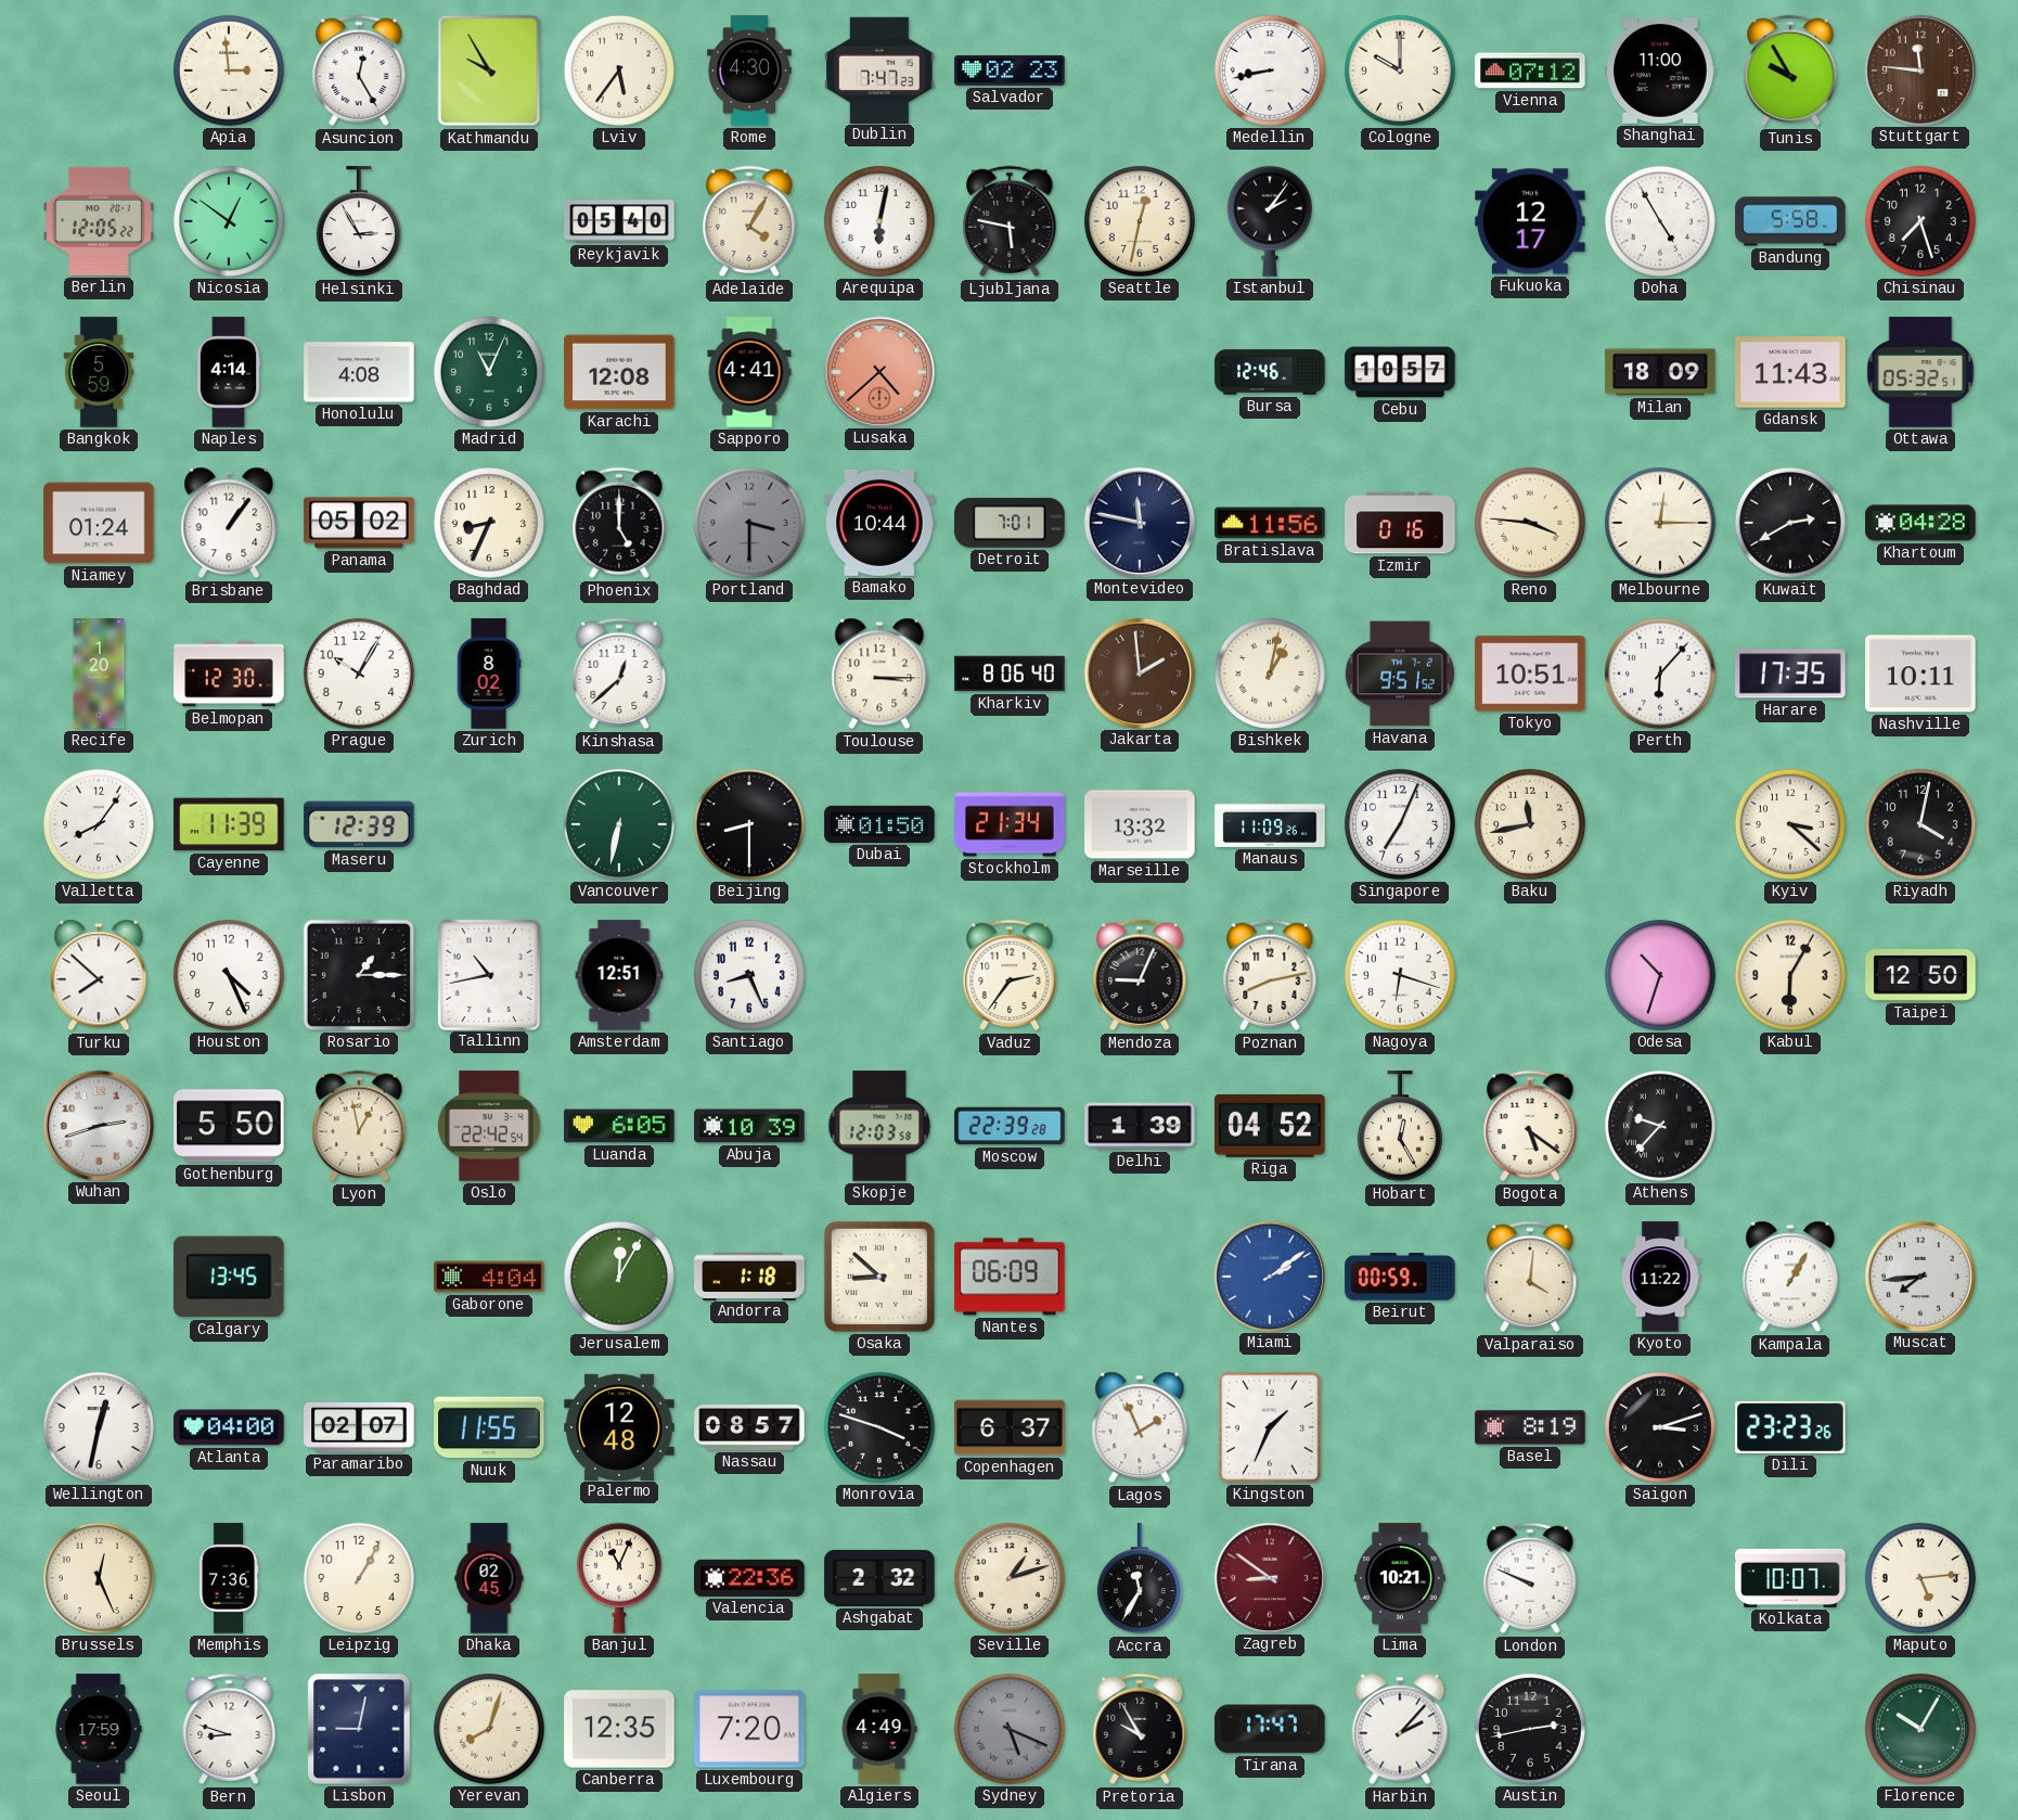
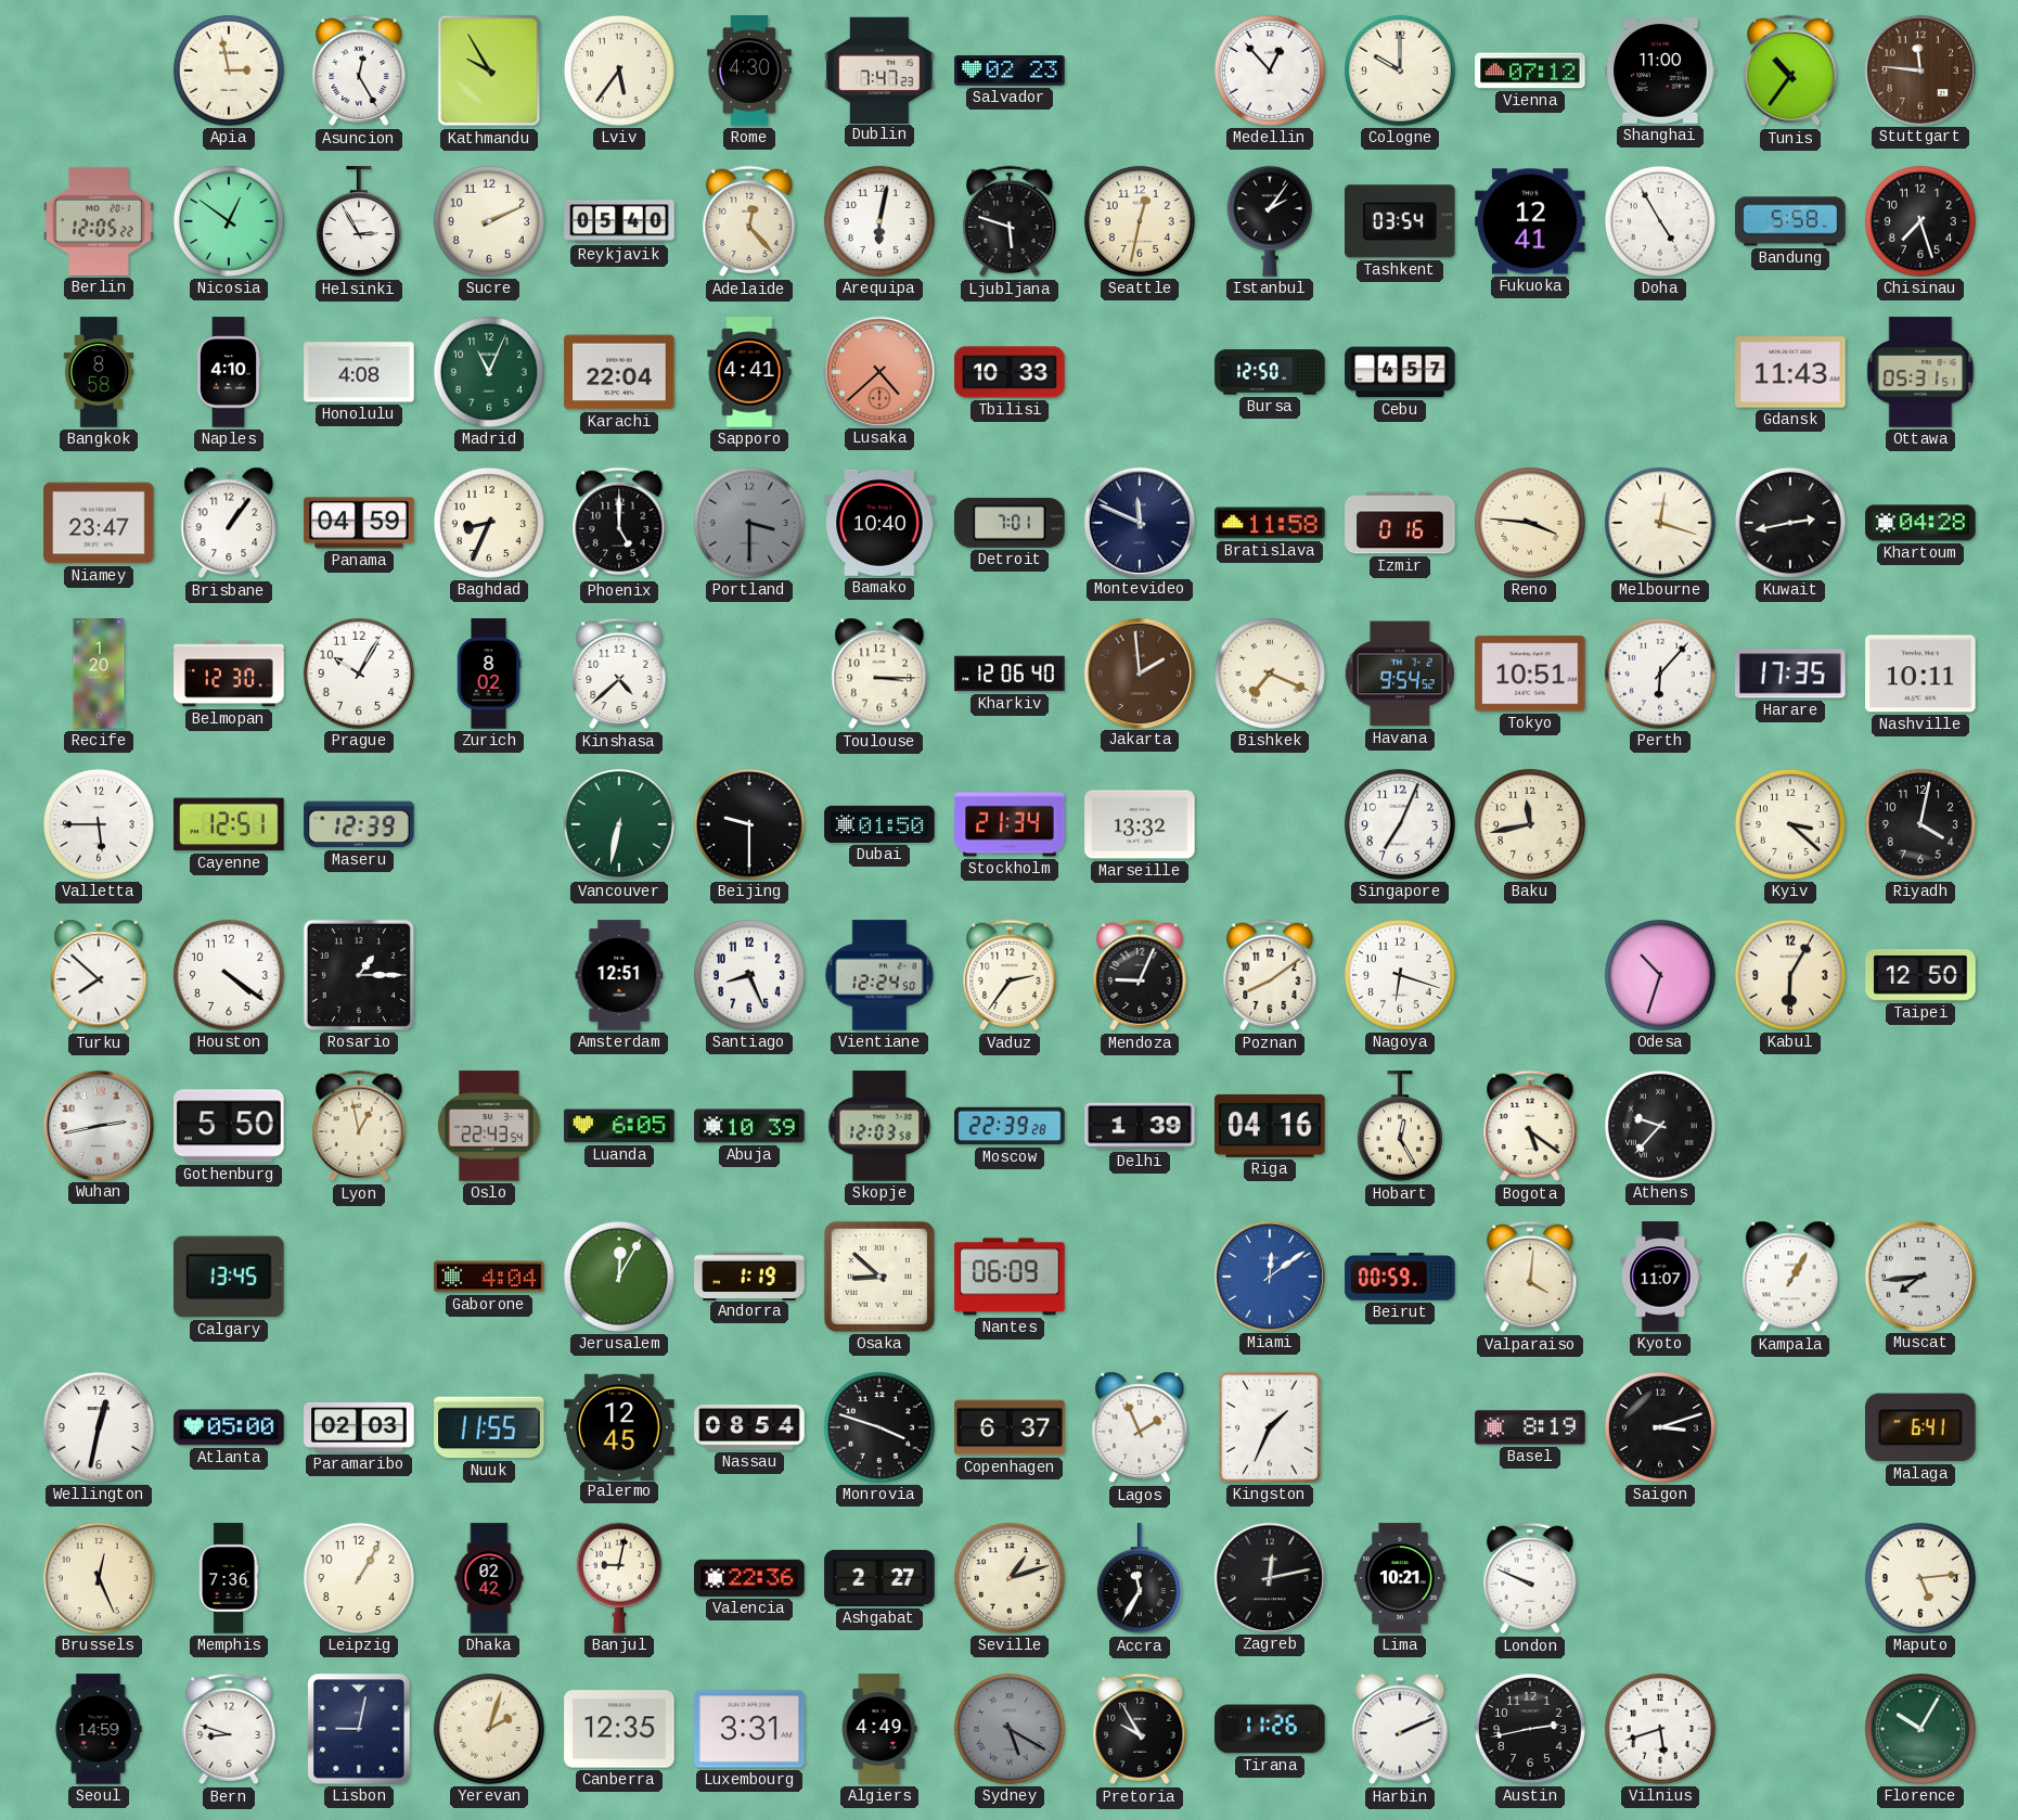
Apia: 2:59 -> 2:58 (229, 71)
Medellin: 8:43 -> 12:53 (1270, 71)
Tunis: 9:55 -> 10:36 (1790, 71)
Sucre: none -> 2:11 (489, 221)
Adelaide: 4:05 -> 12:23 (749, 221)
Ljubljana: 5:47 -> 5:48 (1010, 221)
Tashkent: none -> 03:54 (1401, 221)
Fukuoka: 12:17 -> 12:41 (1530, 221)
Bangkok: 5:59 -> 8:58 (99, 372)
Naples: 4:14 -> 4:10 (229, 372)
Karachi: 12:08 -> 22:04 (619, 372)
Tbilisi: none -> 10:33 (1010, 372)
Bursa: 12:46 -> 12:50 (1270, 372)
Cebu: 10:57 -> 4:57 (1400, 372)
Milan: 18:09 -> none (1660, 372)
Ottawa: 05:32 -> 05:31 (1920, 372)
Niamey: 01:24 -> 23:47 (99, 523)
Panama: 05:02 -> 04:59 (359, 523)
Bamako: 10:44 -> 10:40 (879, 523)
Montevideo: 11:47 -> 11:49 (1139, 522)
Bratislava: 11:56 -> 11:58 (1270, 523)
Melbourne: 12:15 -> 12:18 (1660, 523)
Kuwait: 2:40 -> 2:43 (1790, 523)
Kinshasa: 12:38 -> 4:38 (619, 674)
Kharkiv: 8:06 -> 12:06 (1010, 674)
Bishkek: 1:02 -> 7:19 (1270, 674)
Havana: 9:51 -> 9:54 (1400, 674)
Valletta: 8:06 -> 5:45 (99, 824)
Cayenne: 11:39 -> 12:51 (229, 824)
Beijing: 8:30 -> 9:30 (749, 824)
Manaus: 11:09 -> none (1270, 824)
Houston: 4:26 -> 4:21 (229, 975)
Tallinn: 10:43 -> none (489, 974)
Vientiane: none -> 12:24 (879, 975)
Poznan: 8:13 -> 8:09 (1270, 975)
Wuhan: 2:42 -> 2:43 (98, 1125)
Oslo: 22:42 -> 22:43 (489, 1126)
Riga: 04:52 -> 04:16 (1270, 1126)
Andorra: 1:18 -> 1:19 (749, 1276)
Miami: 2:09 -> 12:09 (1269, 1276)
Kyoto: 11:22 -> 11:07 (1660, 1277)
Atlanta: 04:00 -> 05:00 (229, 1427)
Paramaribo: 02:07 -> 02:03 (359, 1427)
Palermo: 12:48 -> 12:45 (619, 1426)
Nassau: 08:57 -> 08:54 (749, 1428)
Dili: 23:23 -> none (1790, 1427)
Malaga: none -> 6:41 (1921, 1427)
Dhaka: 02:45 -> 02:42 (489, 1578)
Banjul: 11:04 -> 9:02 (619, 1578)
Ashgabat: 2:32 -> 2:27 (879, 1578)
Zagreb: 8:51 -> 12:13 (1269, 1577)
Zagreb dial: burgundy -> black (1269, 1577)
Kolkata: 10:07 -> none (1790, 1578)
Seoul: 17:59 -> 14:59 (99, 1729)
Yerevan: 8:03 -> 2:03 (489, 1729)
Luxembourg: 7:20 -> 3:31 (749, 1729)
Sydney: 5:19 -> 5:20 (1010, 1729)
Tirana: 17:47 -> 11:26 (1270, 1729)
Harbin: 2:07 -> 2:11 (1400, 1729)
Vilnius: none -> 5:42 (1660, 1729)
